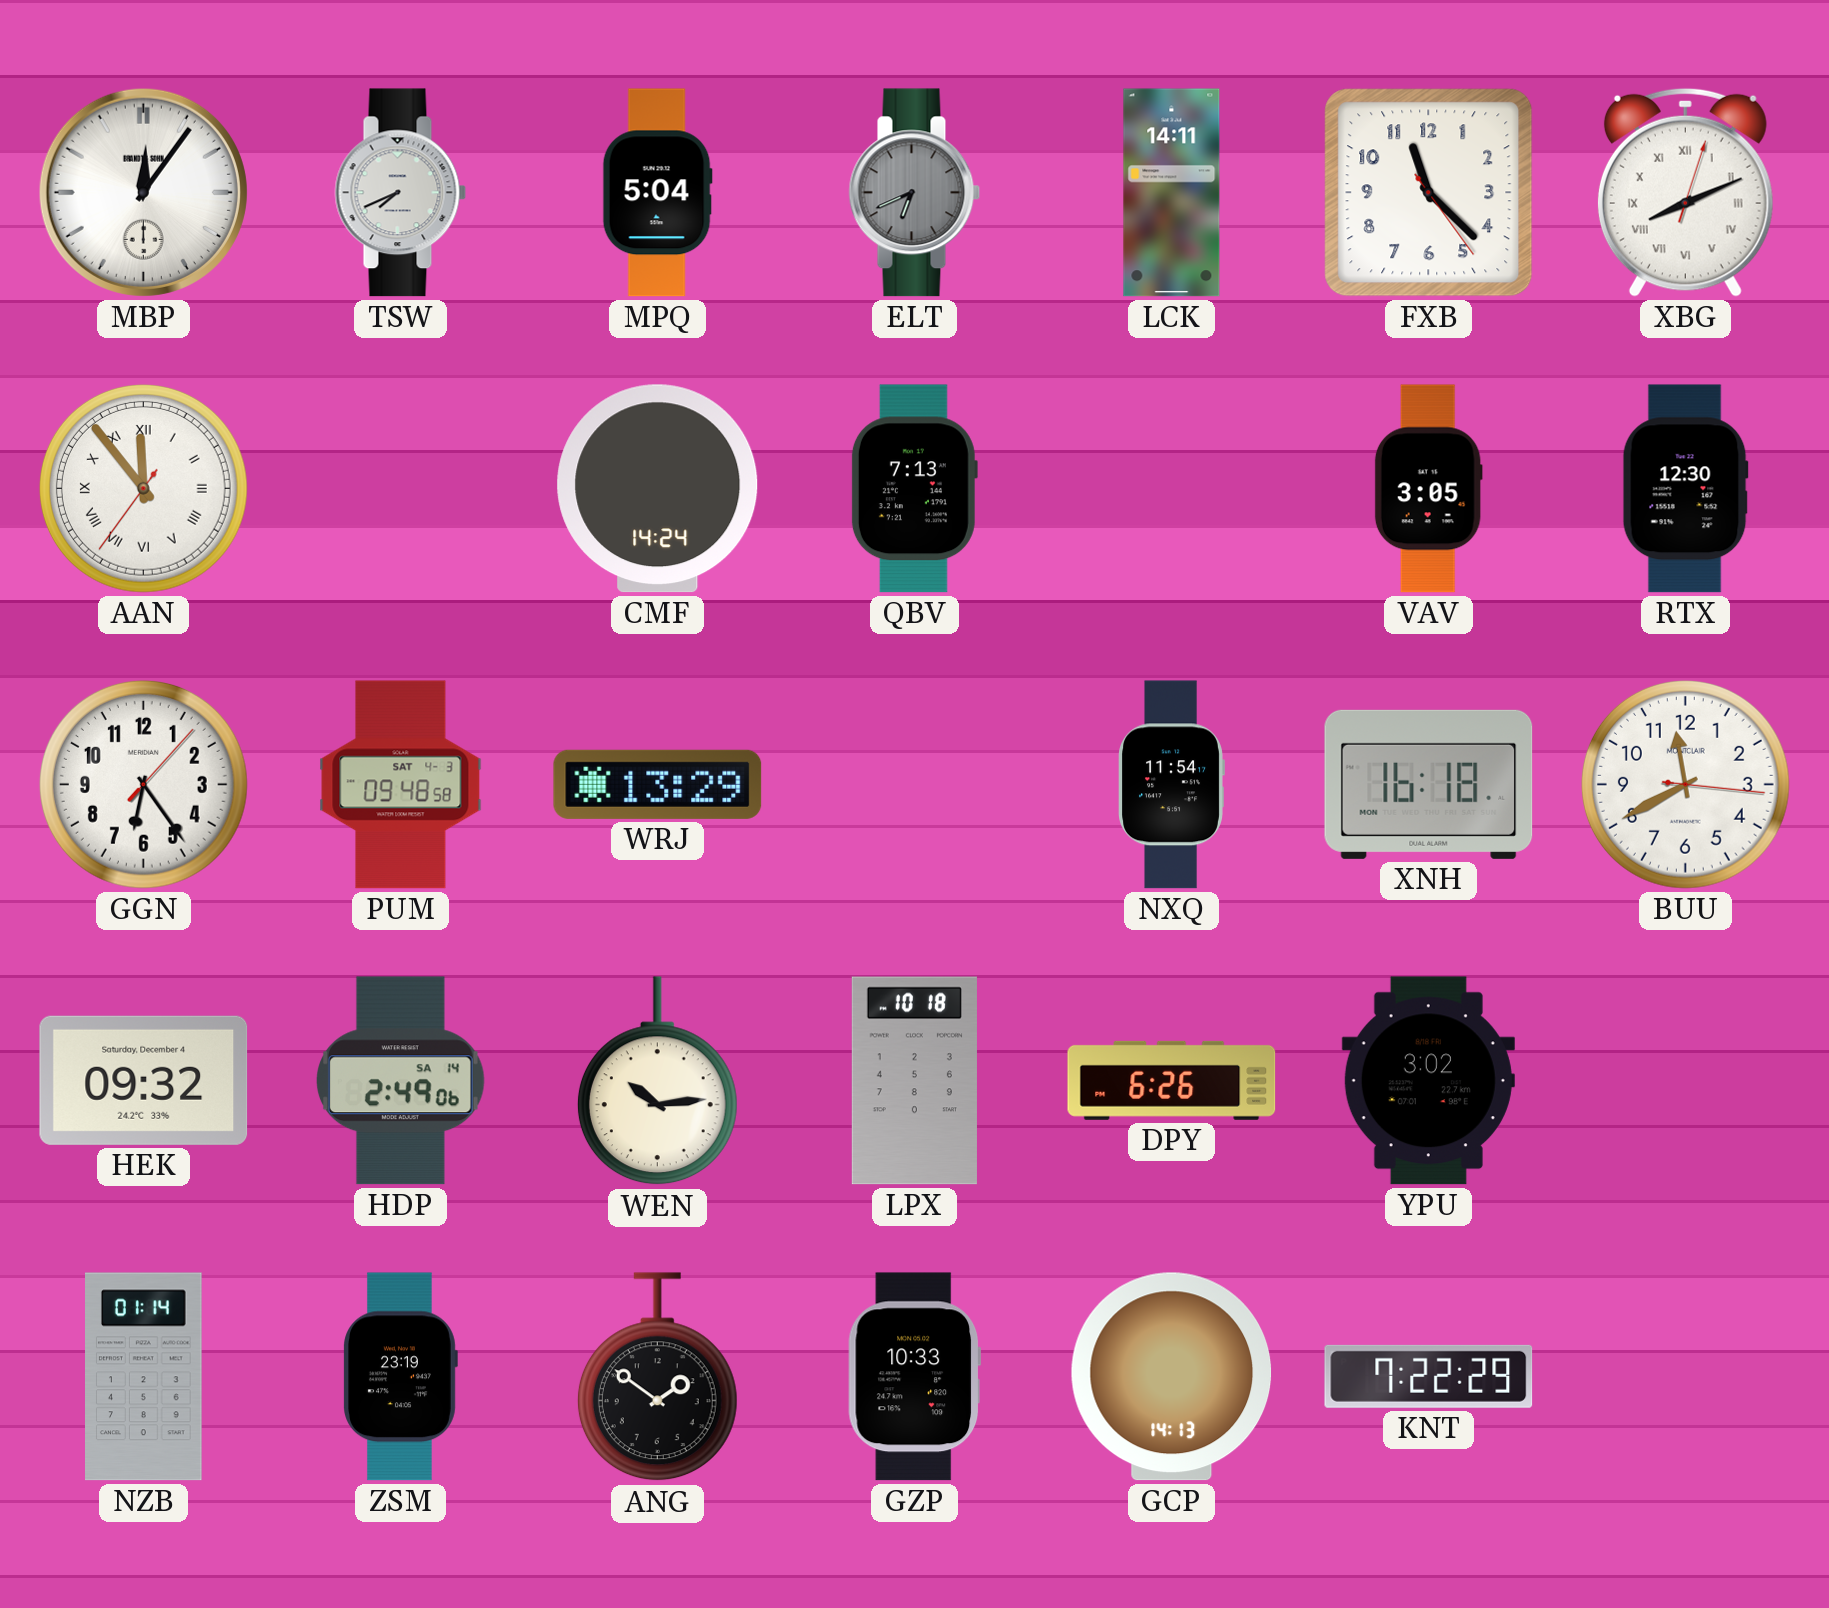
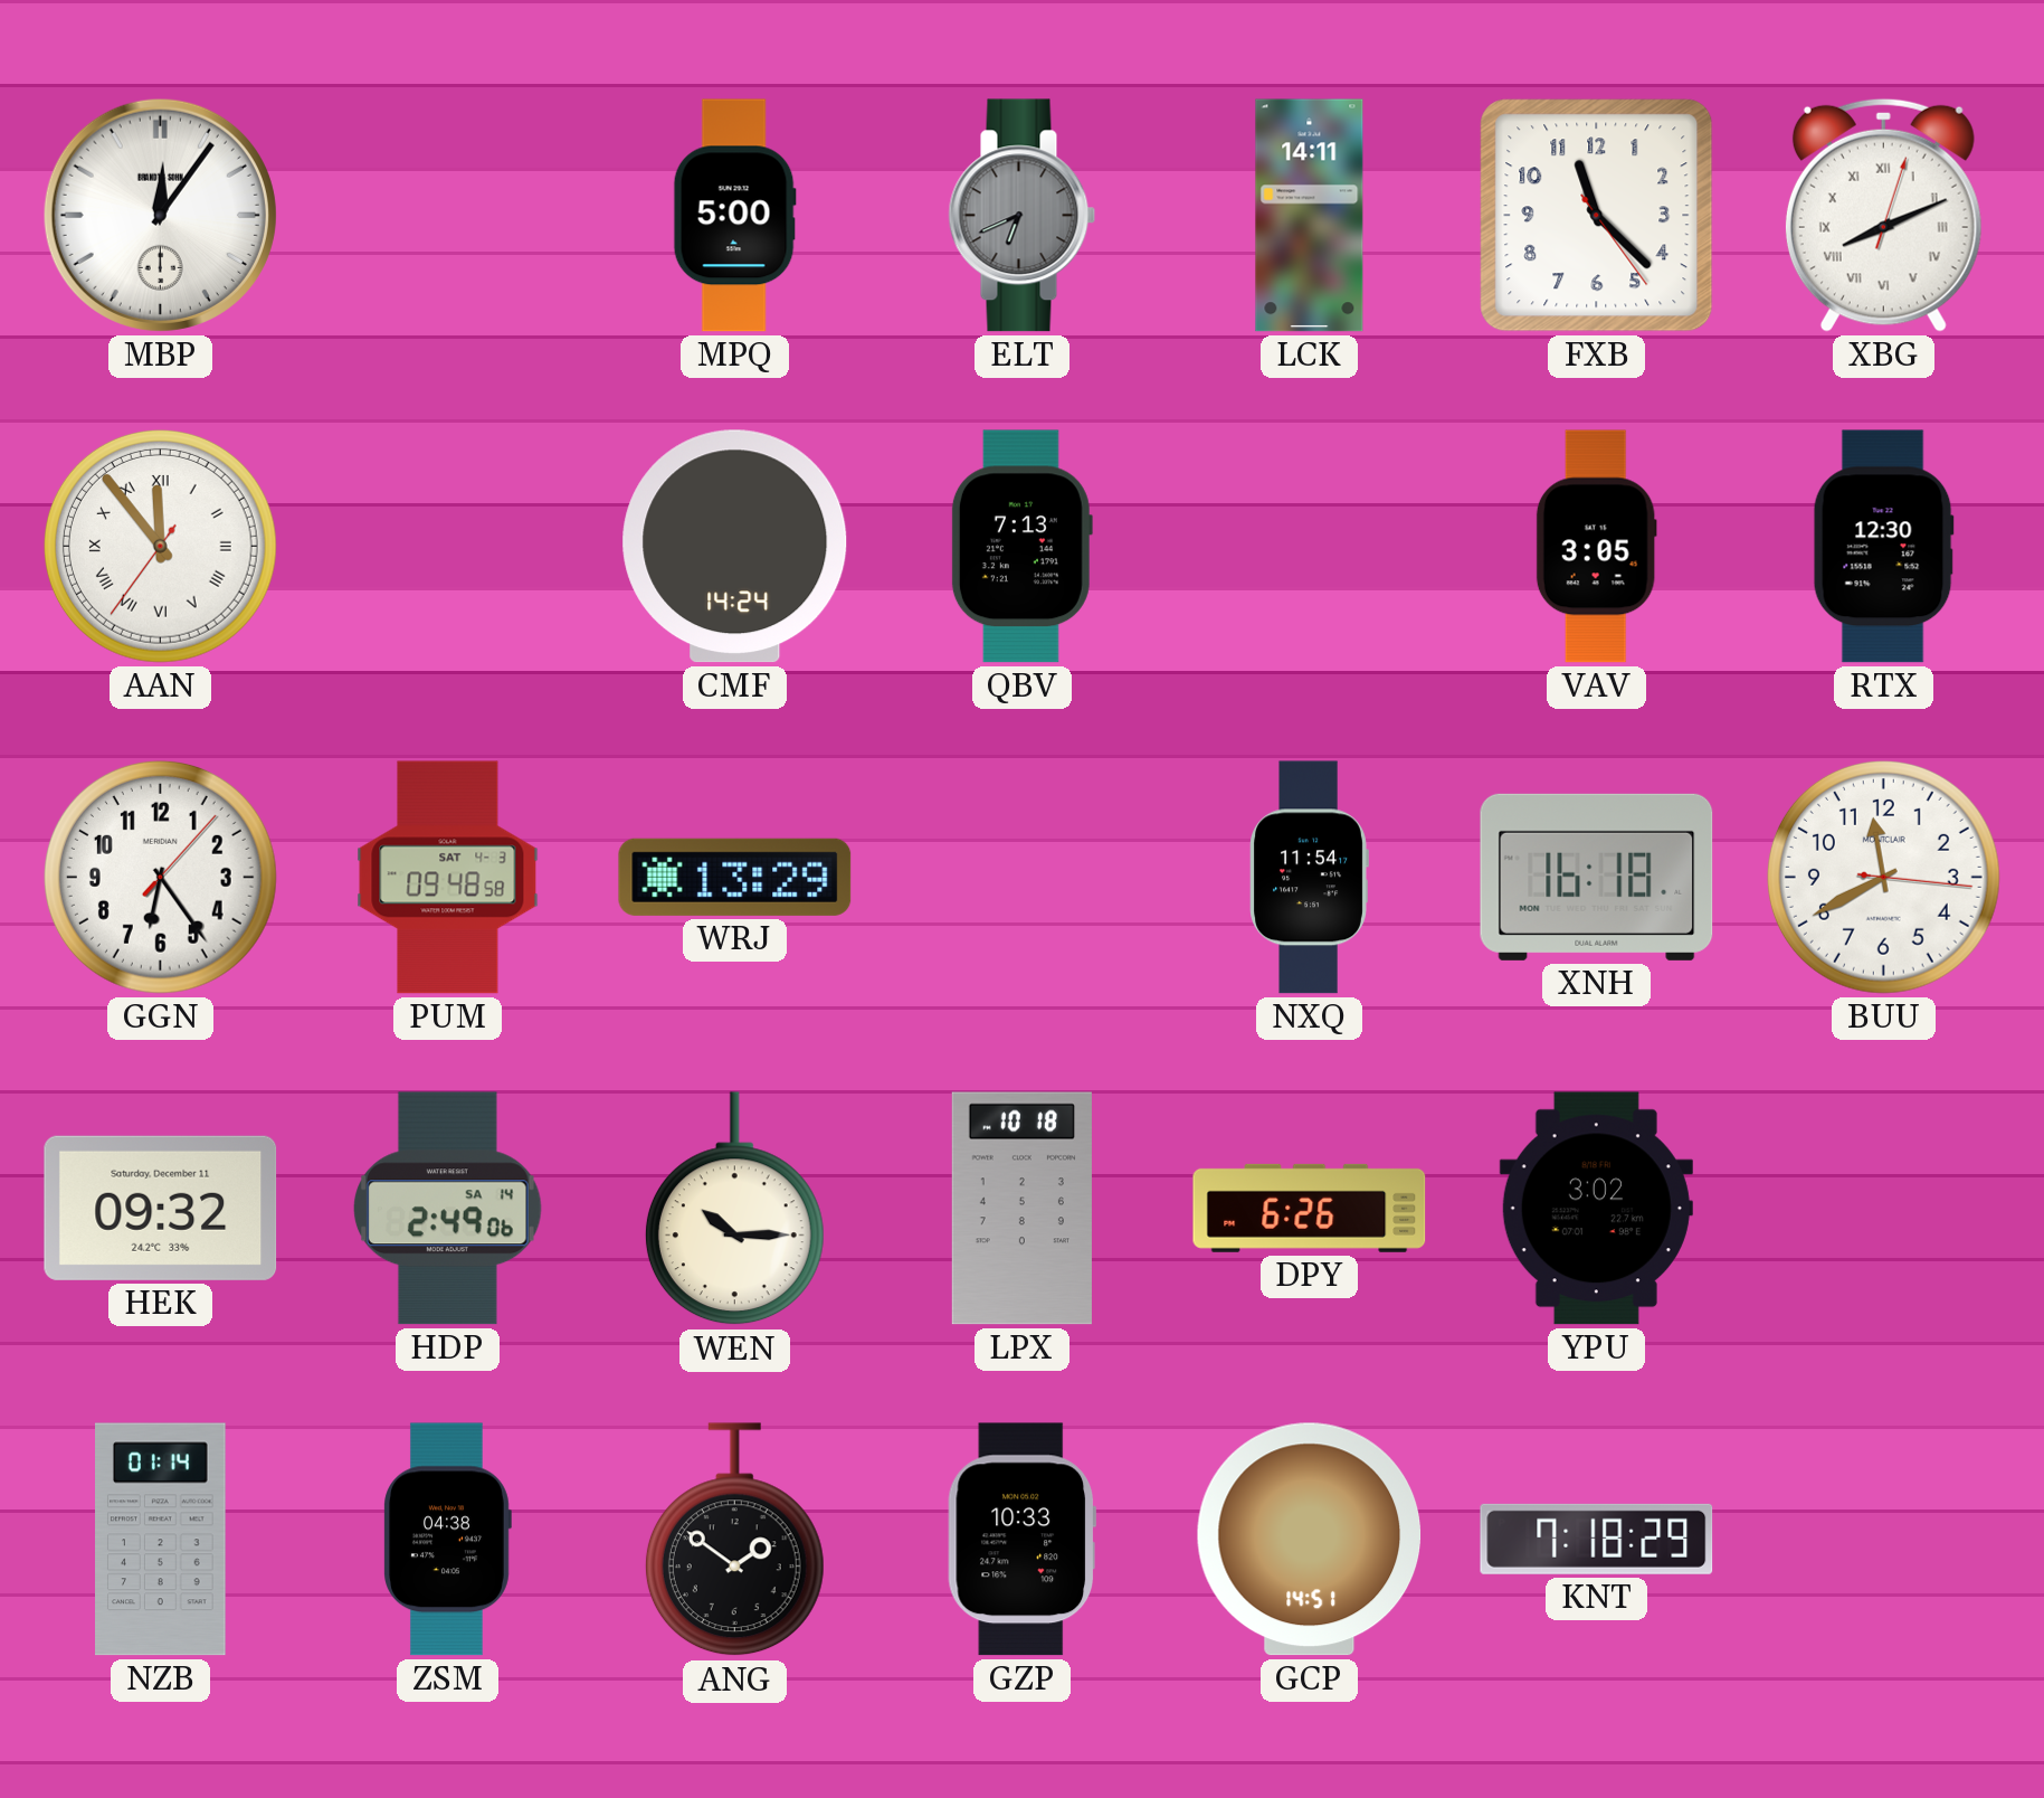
TSW: 7:41 -> none (401, 193)
MPQ: 5:04 -> 5:00 (734, 216)
HEK date: Saturday, December 4 -> Saturday, December 11 (161, 1208)
WEN: 10:14 -> 10:15 (734, 1209)
ZSM: 23:19 -> 04:38 (447, 1540)
GCP: 14:13 -> 14:51 (1310, 1540)
KNT: 7:22 -> 7:18 (1597, 1539)
